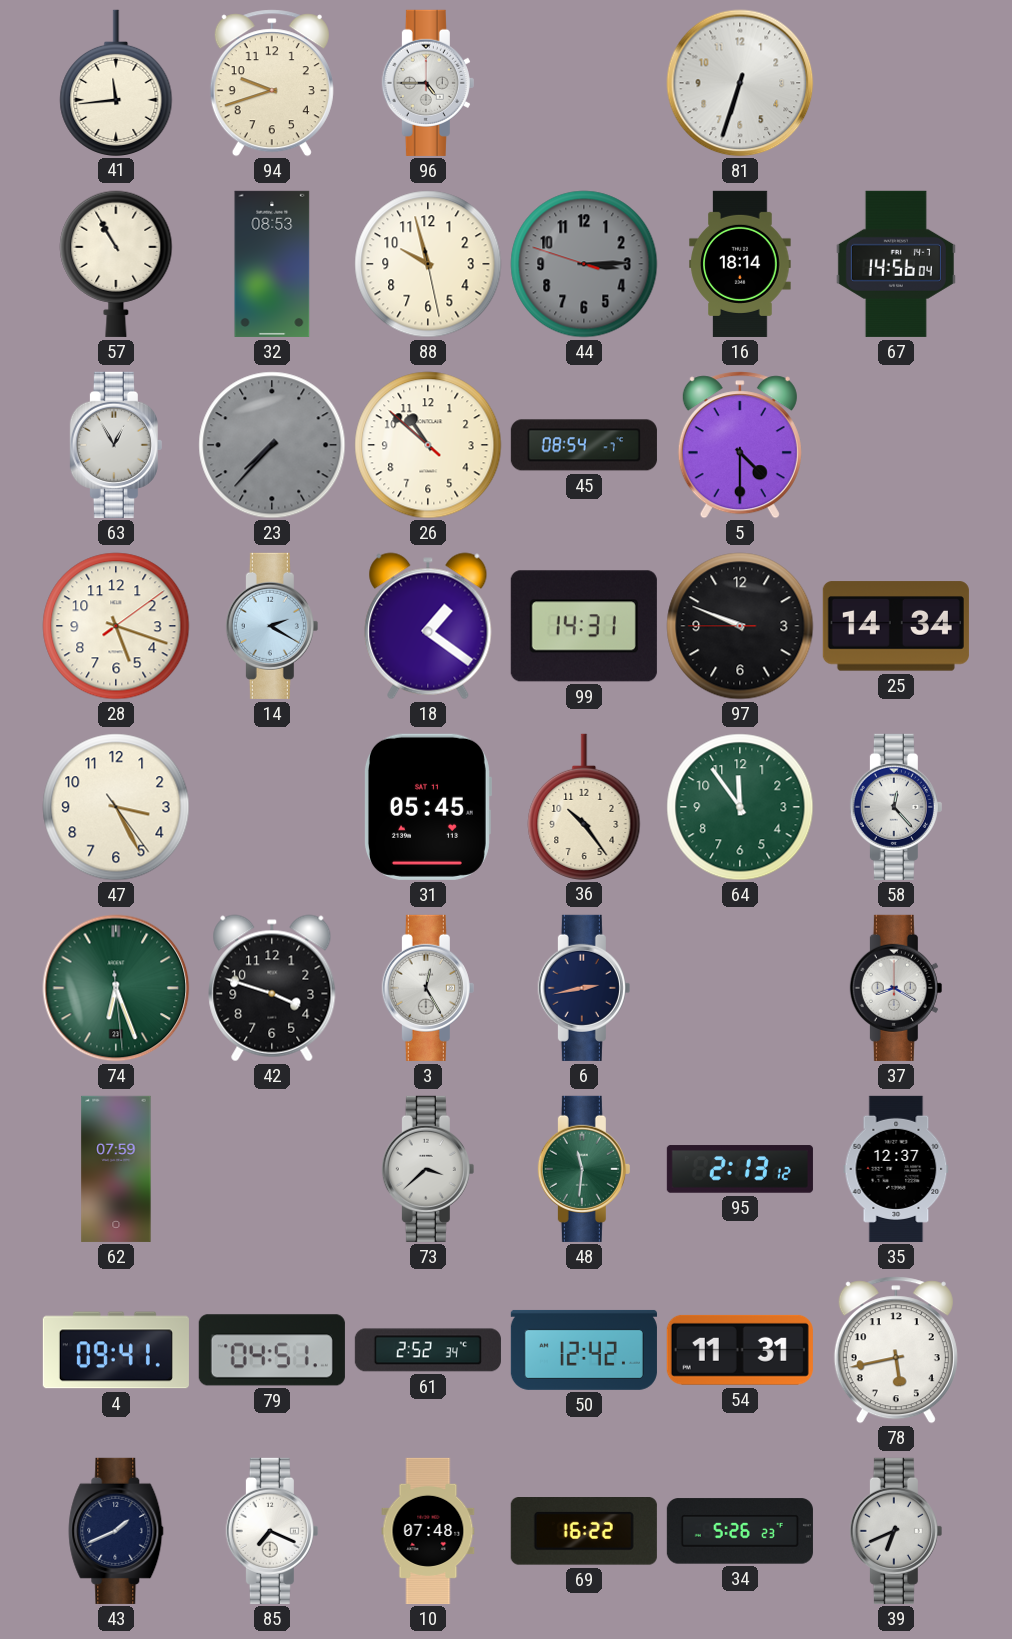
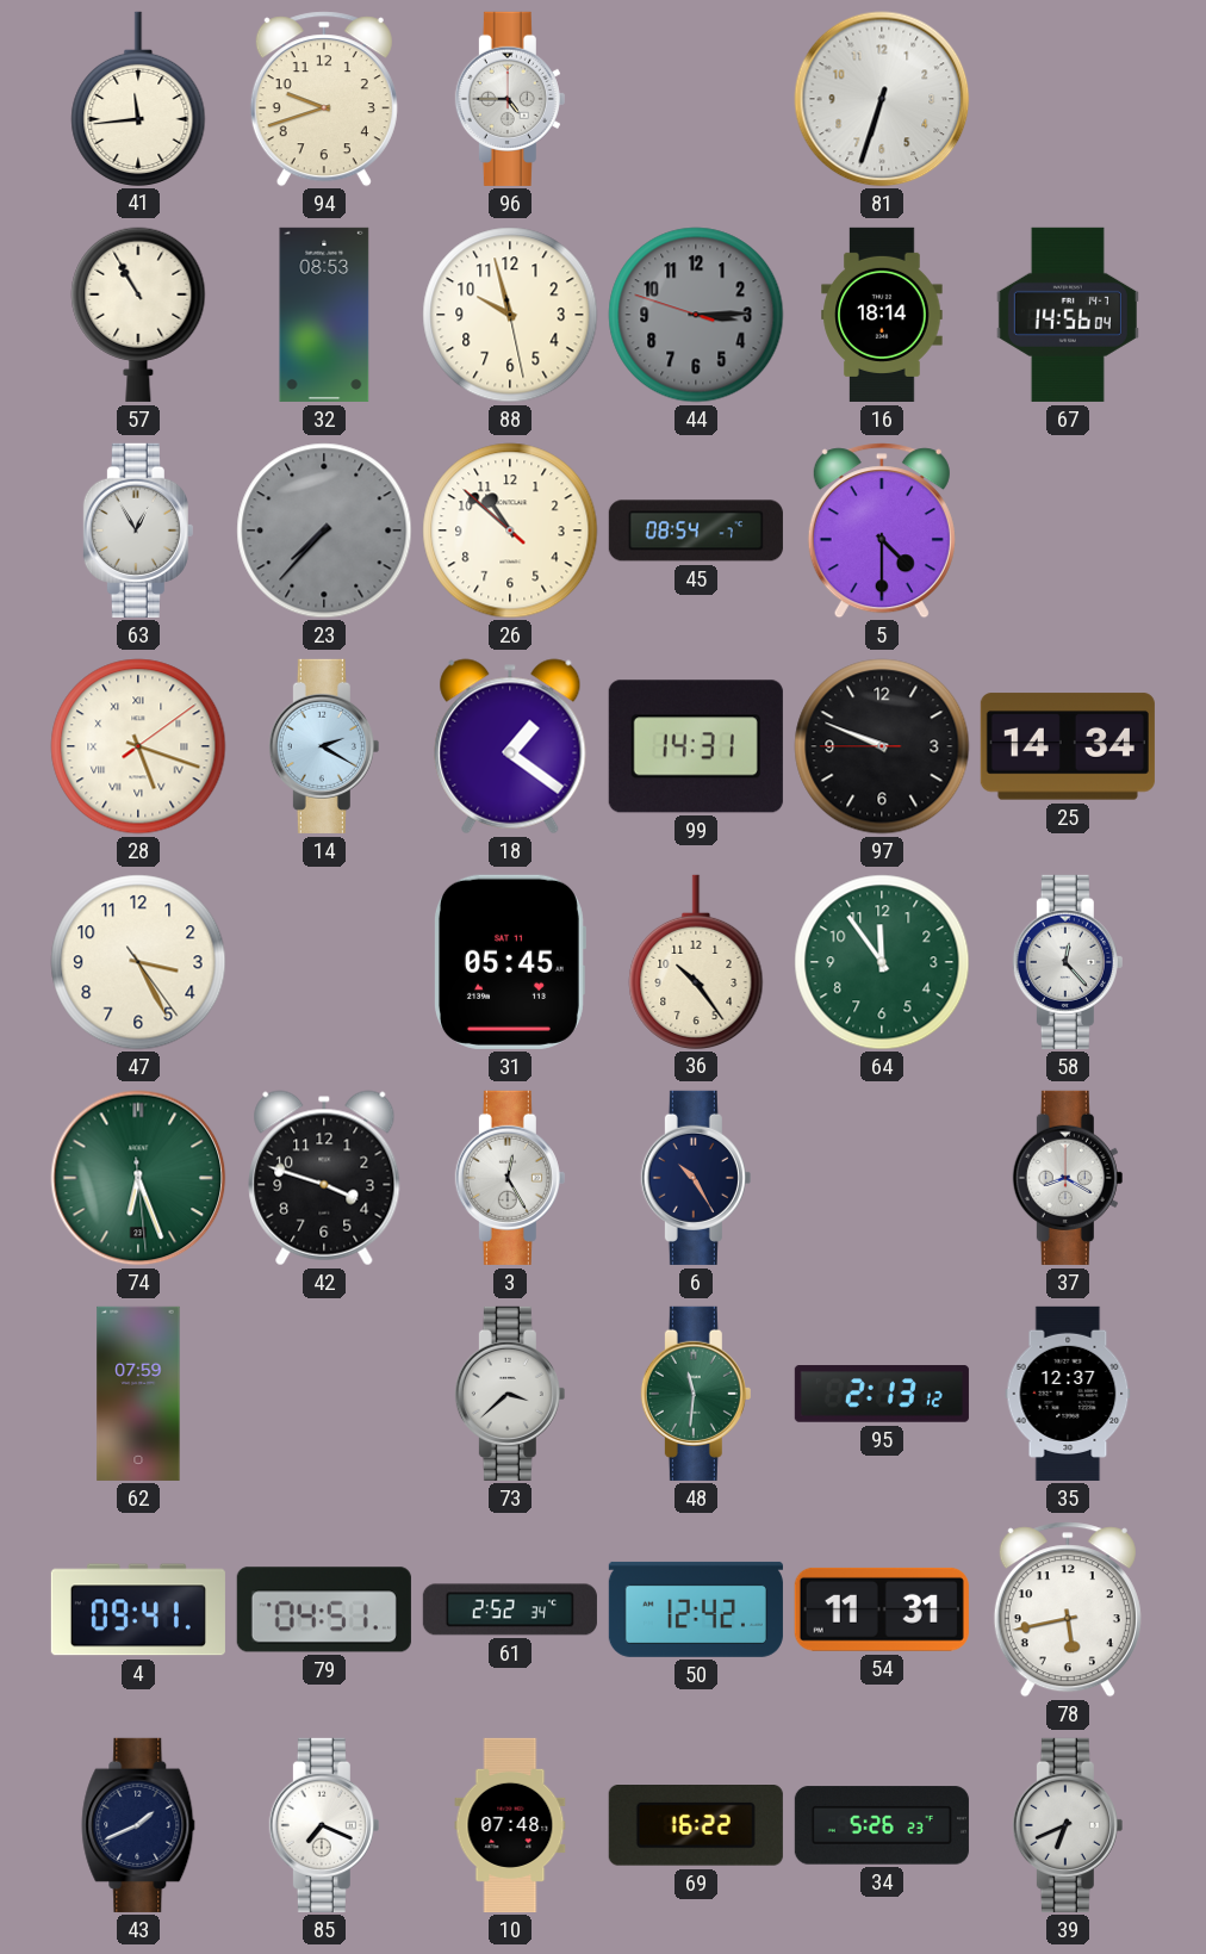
28 numerals: Arabic -> Roman (138, 746)
6: 2:43 -> 10:25 (696, 1178)
